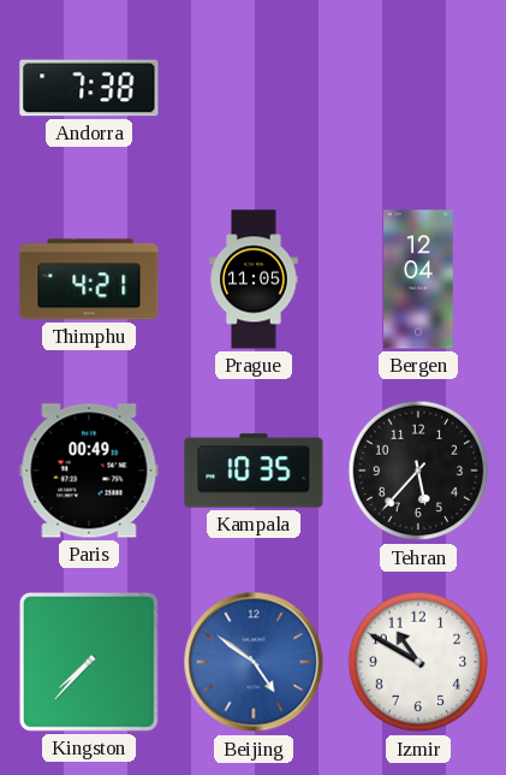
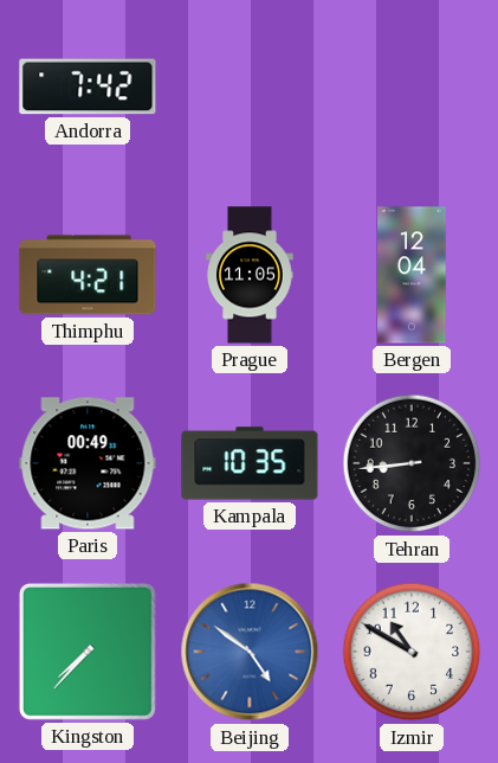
Andorra: 7:38 -> 7:42 (88, 86)
Tehran: 5:37 -> 8:44 (412, 463)
